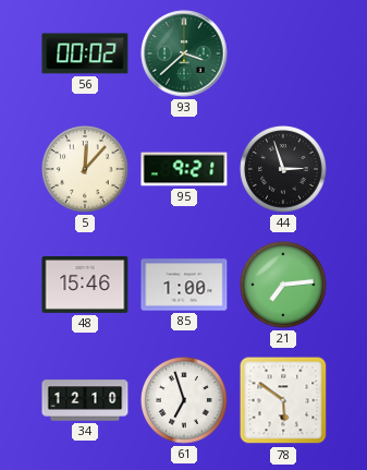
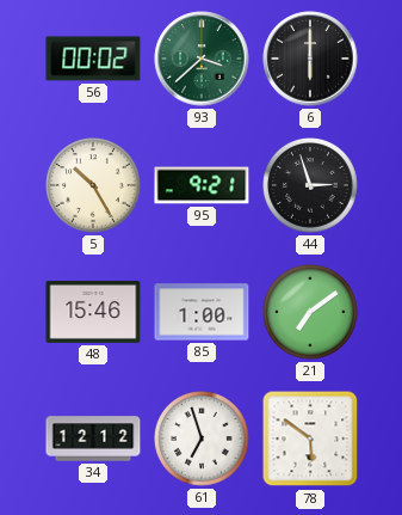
6: none -> 6:00 (310, 59)
5: 12:07 -> 10:25 (94, 186)
21: 7:14 -> 7:09 (311, 313)
34: 12:10 -> 12:12 (93, 439)
